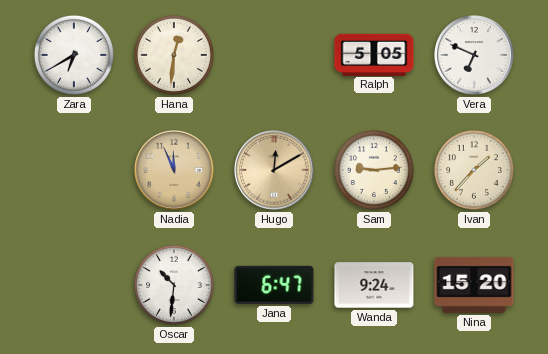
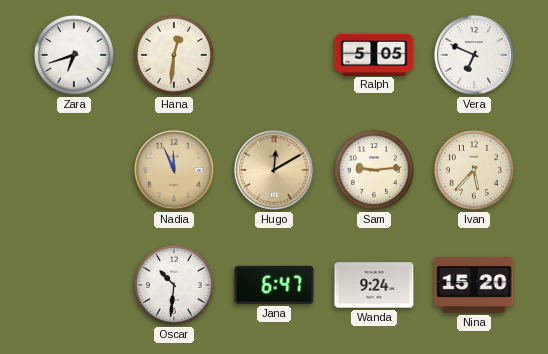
Zara: 6:40 -> 6:42 (74, 55)
Ivan: 1:37 -> 5:37 (474, 170)
